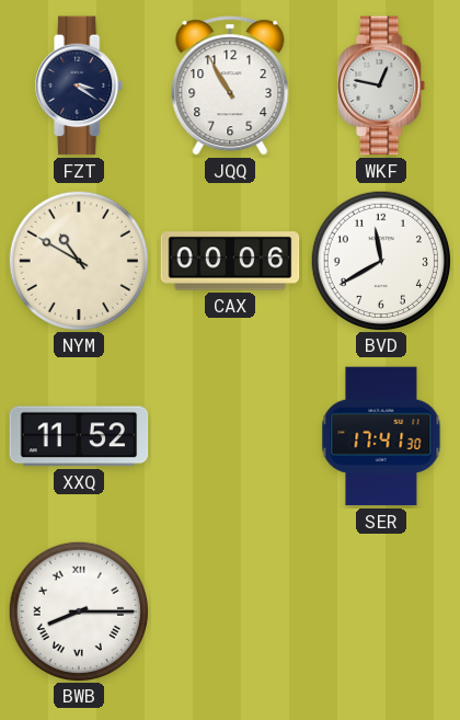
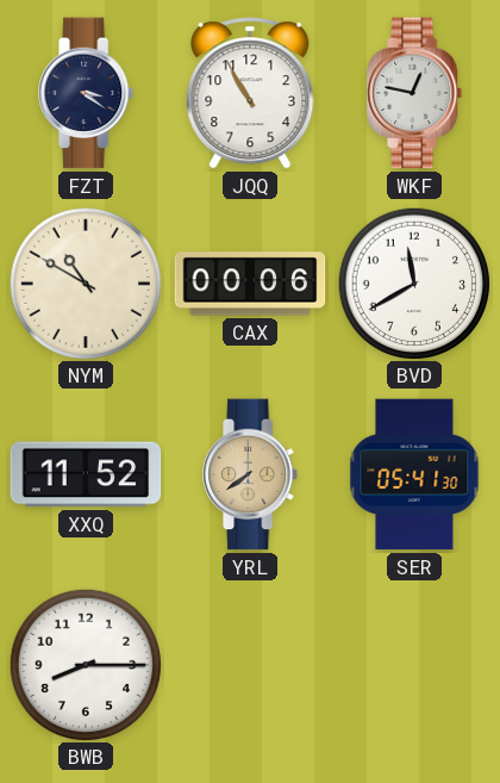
YRL: none -> 7:39 (251, 474)
SER: 17:41 -> 05:41 (414, 474)
BWB numerals: Roman -> Arabic (85, 664)
